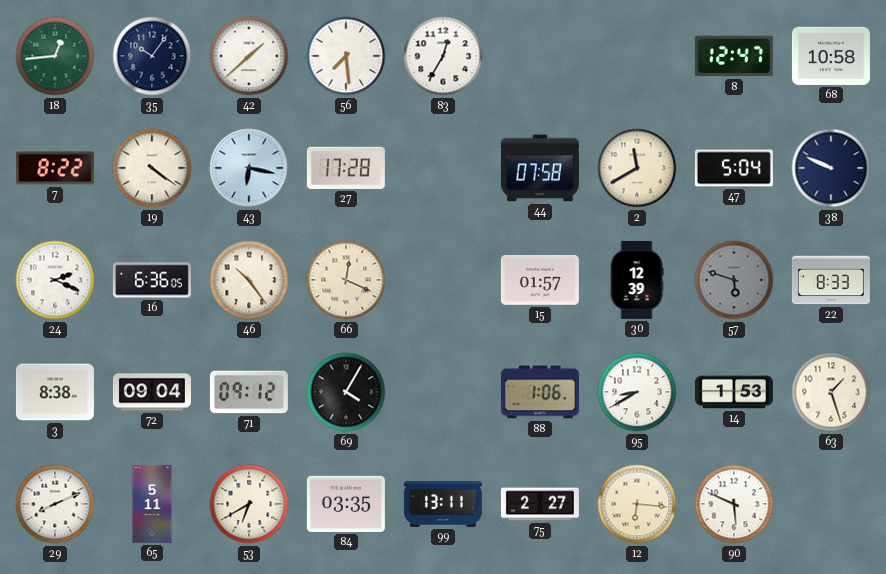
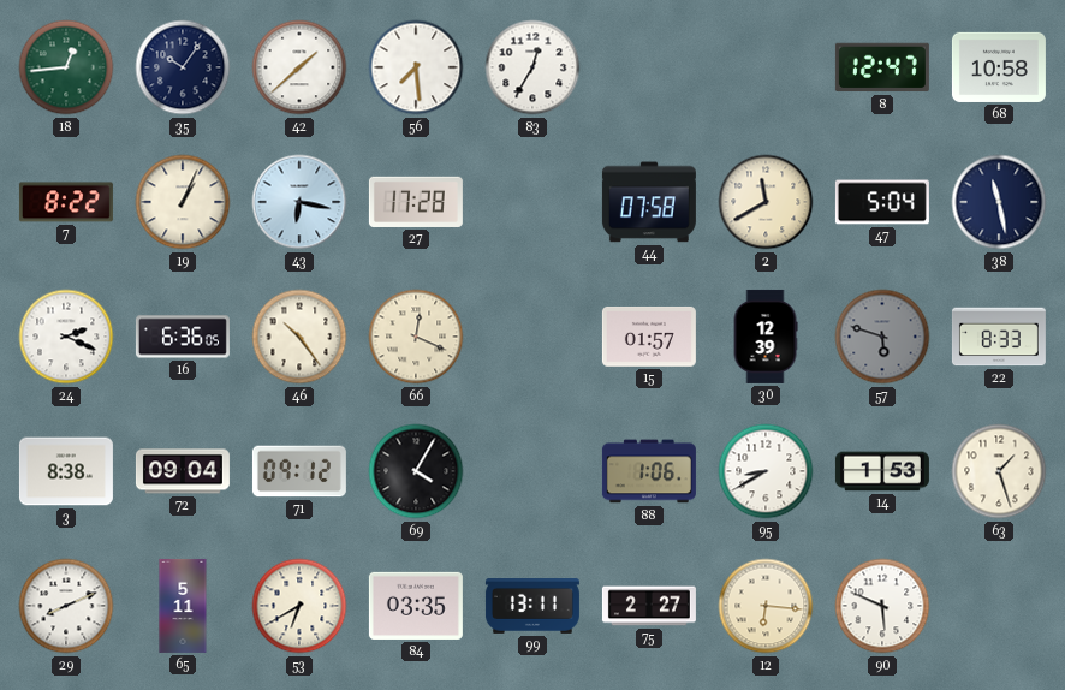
19: 4:21 -> 1:04 (183, 202)
38: 9:49 -> 11:28 (999, 202)
